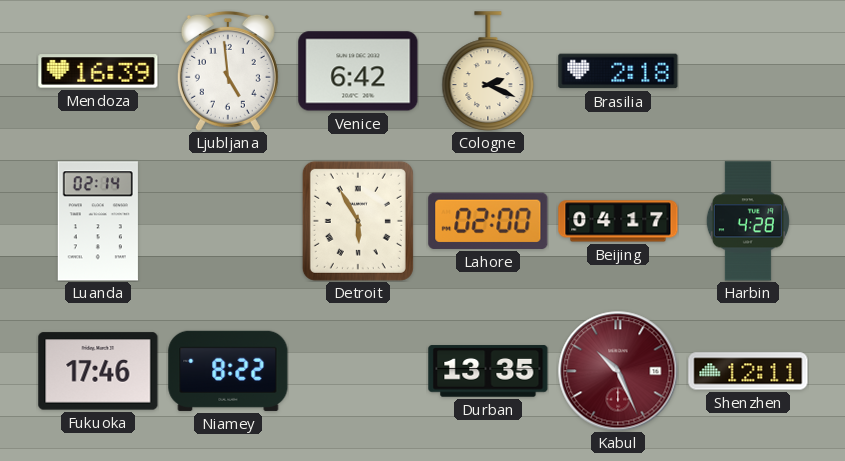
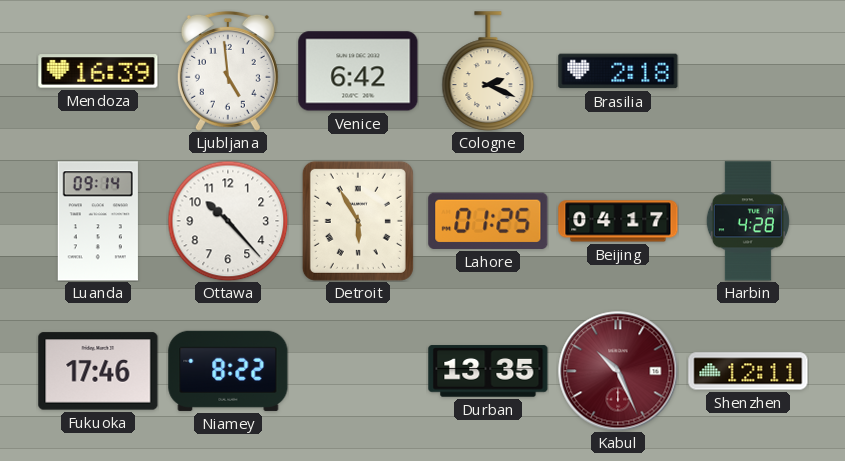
Luanda: 02:14 -> 09:14 (98, 221)
Ottawa: none -> 10:23 (228, 221)
Lahore: 02:00 -> 01:25 (488, 221)
